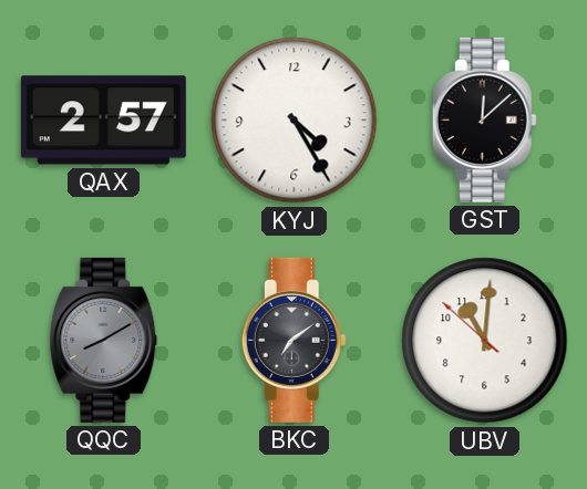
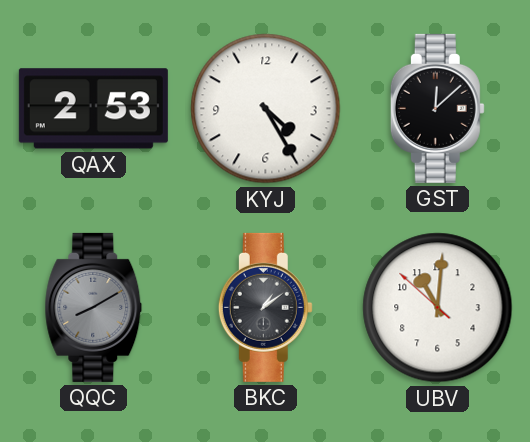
QAX: 2:57 -> 2:53 (93, 109)
BKC: 7:09 -> 1:09 (265, 307)
